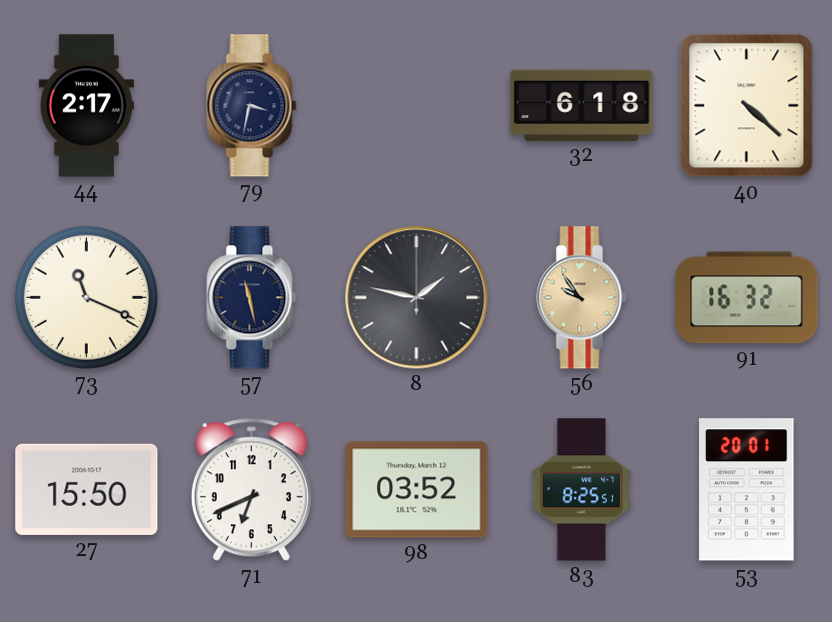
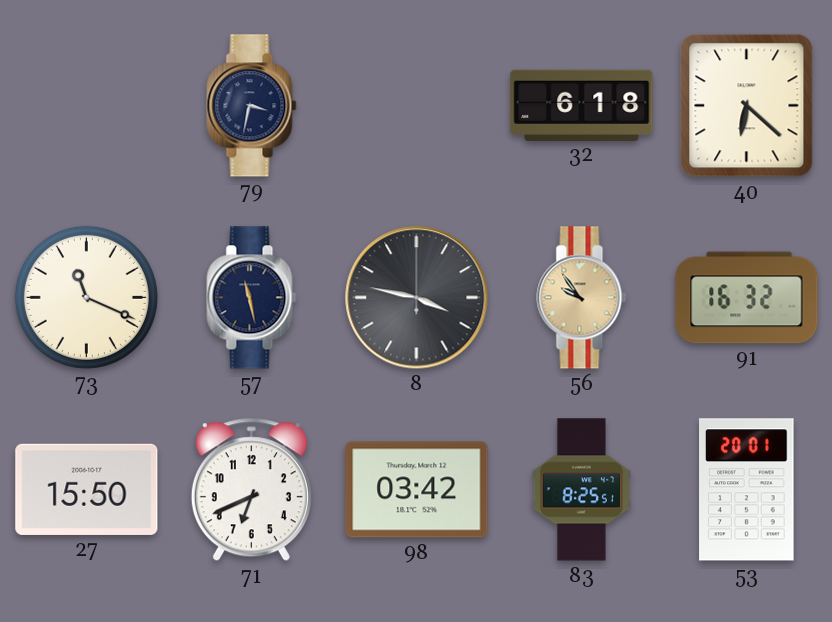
44: 2:17 -> none (87, 106)
40: 4:22 -> 6:22 (747, 106)
8: 1:47 -> 3:47 (417, 298)
98: 03:52 -> 03:42 (417, 490)
